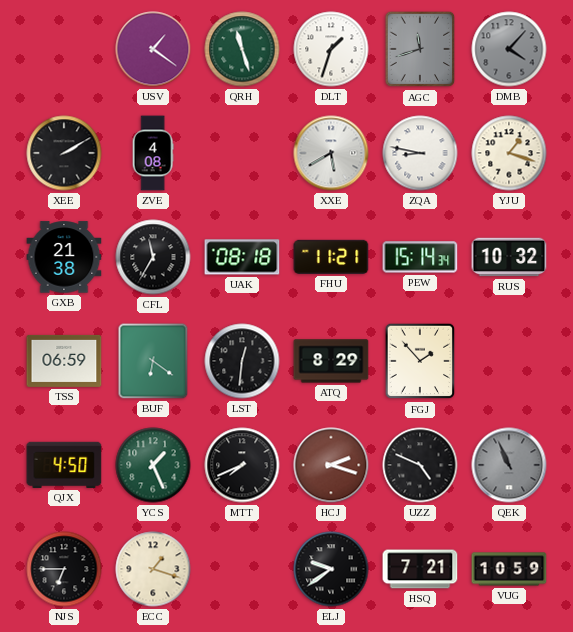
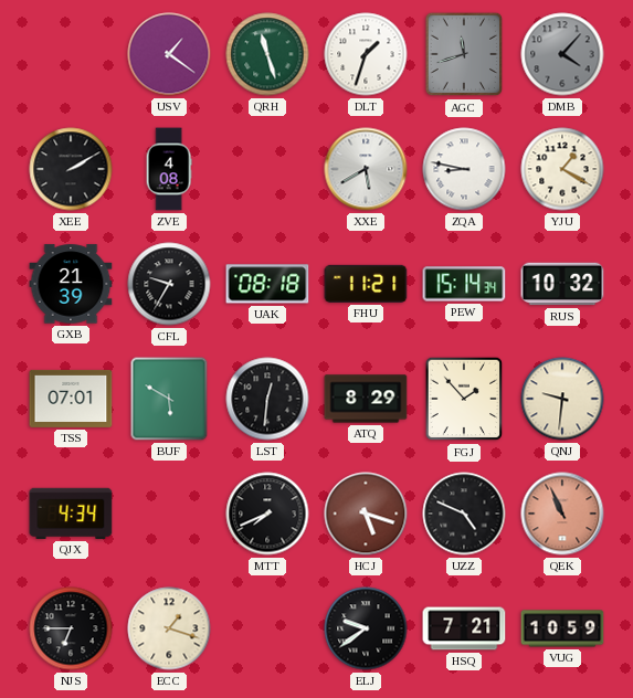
YJU: 1:18 -> 1:20 (562, 169)
GXB: 21:38 -> 21:39 (71, 284)
CFL: 11:35 -> 9:35 (169, 284)
TSS: 06:59 -> 07:01 (71, 399)
BUF: 6:21 -> 5:50 (169, 399)
QNJ: none -> 9:31 (562, 399)
QJX: 4:50 -> 4:34 (71, 514)
YCS: 1:26 -> none (153, 465)
HCJ: 2:18 -> 5:18 (366, 514)
QEK dial: grey -> salmon (562, 514)
